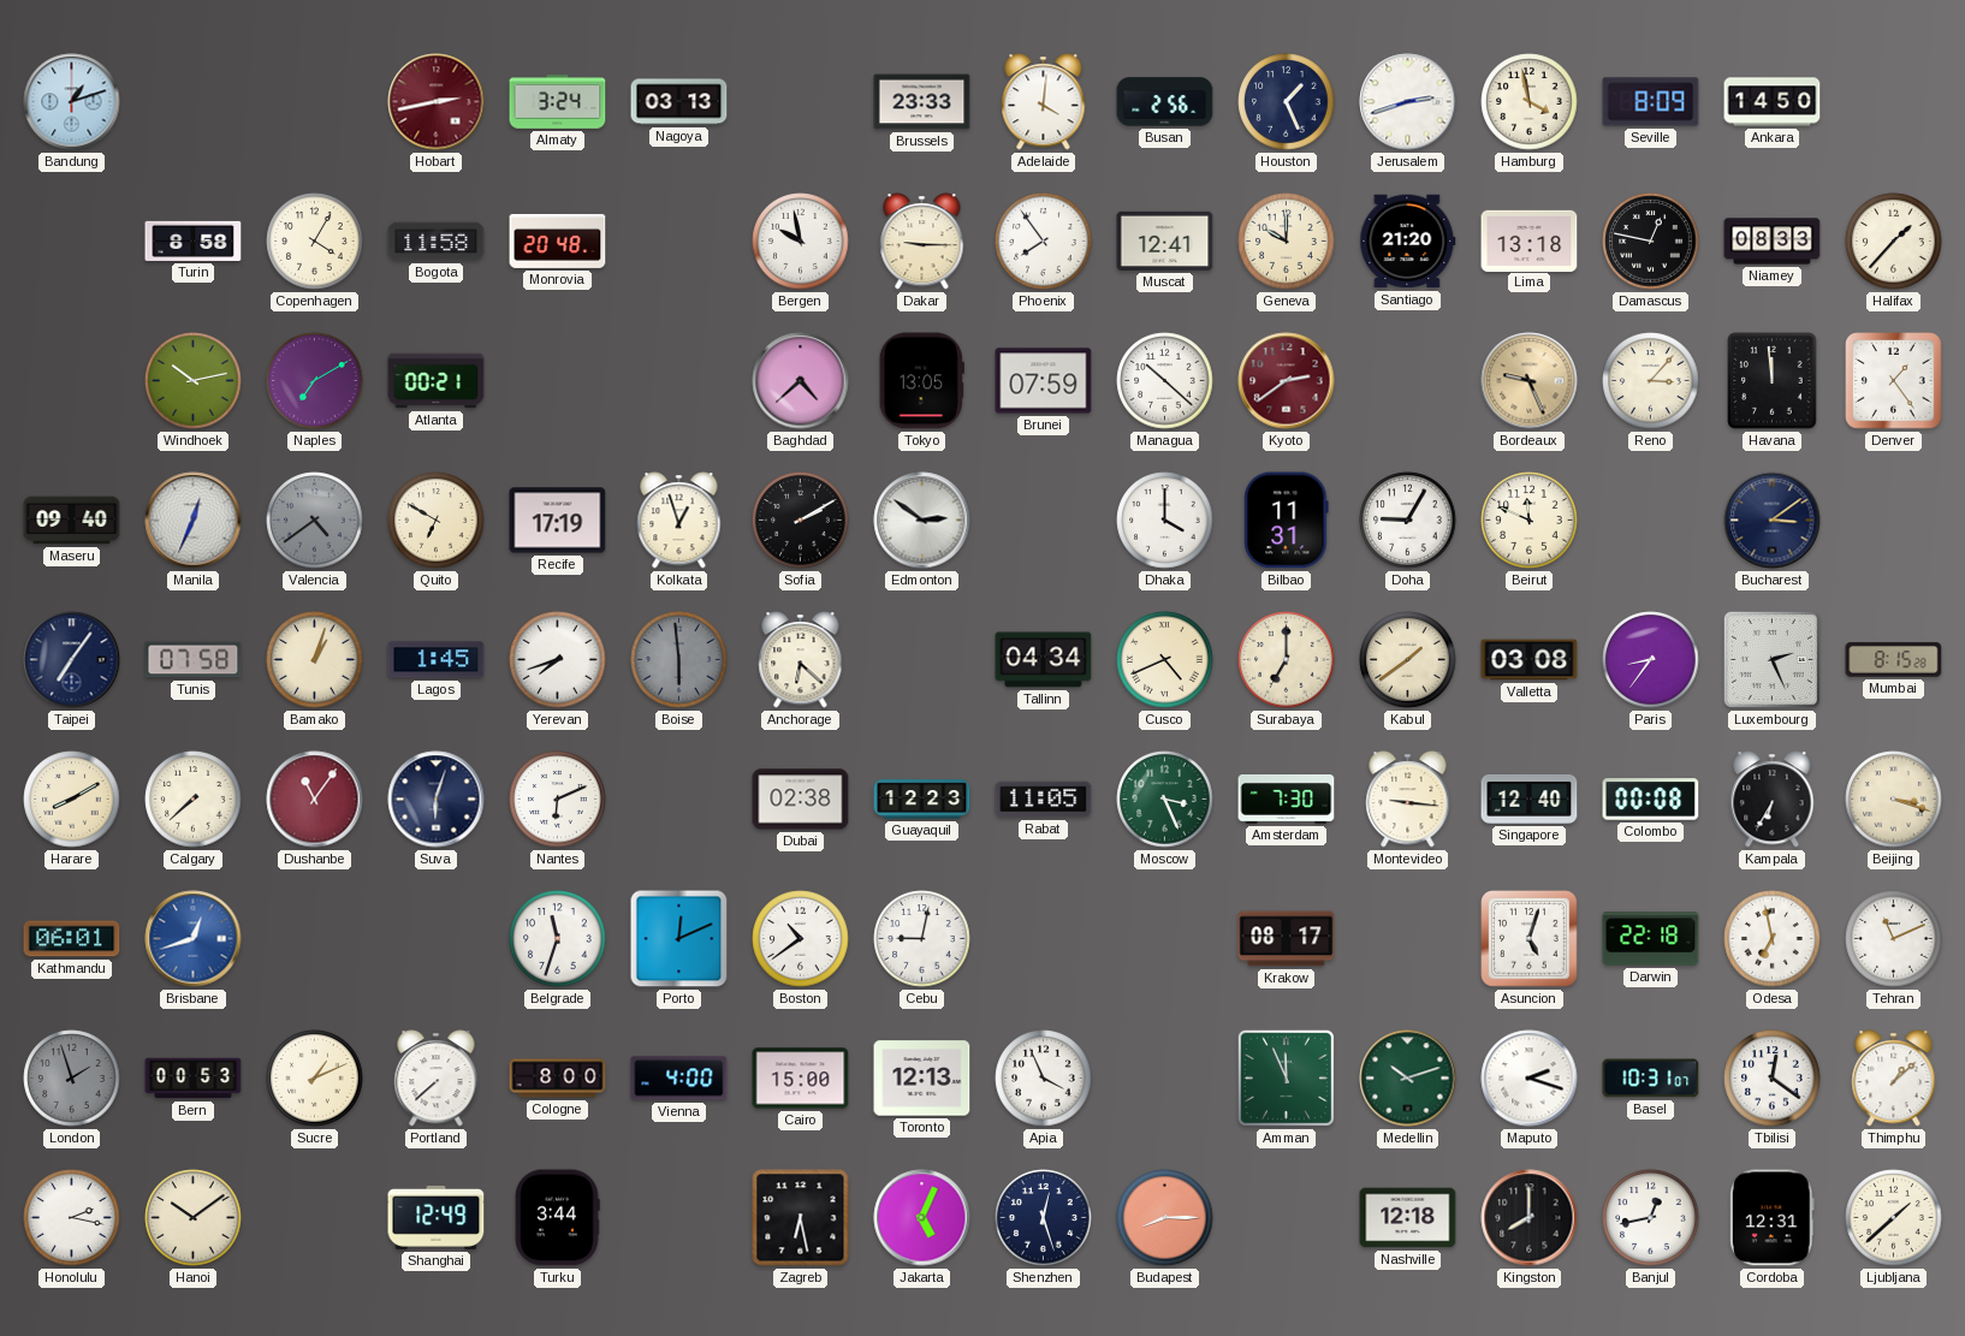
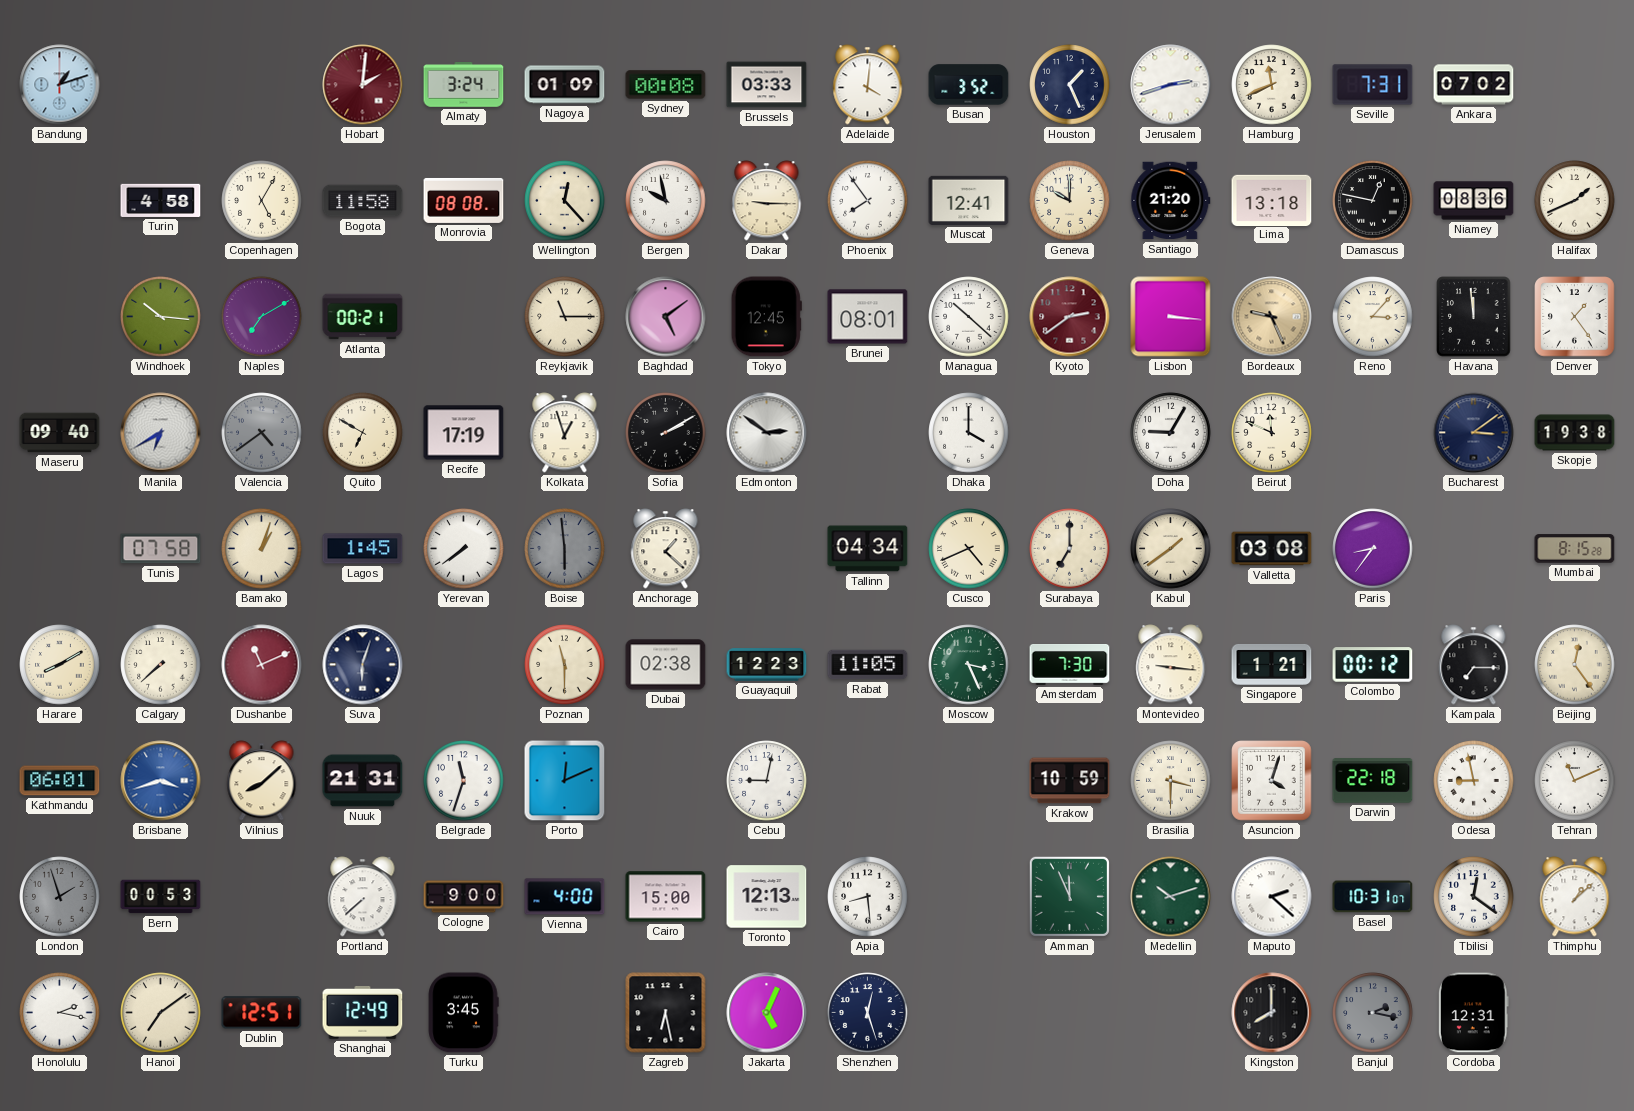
Hobart: 2:43 -> 2:01 (363, 85)
Nagoya: 03:13 -> 01:09 (565, 85)
Sydney: none -> 00:08 (666, 85)
Brussels: 23:33 -> 03:33 (767, 85)
Busan: 2:56 -> 3:52 (969, 85)
Hamburg: 3:58 -> 11:41 (1272, 85)
Seville: 8:09 -> 7:31 (1373, 85)
Ankara: 14:50 -> 07:02 (1474, 85)
Turin: 8:58 -> 4:58 (161, 200)
Copenhagen: 4:05 -> 5:05 (262, 201)
Monrovia: 20:48 -> 08:08 (464, 200)
Wellington: none -> 12:23 (565, 201)
Niamey: 08:33 -> 08:36 (1474, 201)
Halifax: 1:37 -> 1:41 (1575, 201)
Windhoek: 10:13 -> 10:16 (161, 317)
Reykjavik: none -> 11:15 (565, 317)
Baghdad: 4:38 -> 5:09 (666, 317)
Tokyo: 13:05 -> 12:45 (766, 317)
Brunei: 07:59 -> 08:01 (868, 317)
Lisbon: none -> 3:16 (1171, 317)
Manila: 12:34 -> 6:40 (161, 433)
Bilbao: 11:31 -> none (1287, 521)
Skopje: none -> 19:38 (1575, 433)
Taipei: 7:06 -> none (72, 660)
Yerevan: 7:42 -> 7:39 (464, 549)
Anchorage: 6:22 -> 1:22 (666, 549)
Luxembourg: 2:26 -> none (1771, 659)
Dushanbe: 11:06 -> 11:11 (262, 665)
Nantes: 6:11 -> none (558, 800)
Poznan: none -> 11:30 (565, 665)
Singapore: 12:40 -> 1:21 (1272, 664)
Colombo: 00:08 -> 00:12 (1373, 665)
Kampala: 6:35 -> 7:15 (1474, 665)
Beijing: 3:18 -> 12:24 (1575, 665)
Brisbane: 12:42 -> 3:42 (161, 781)
Vilnius: none -> 8:08 (262, 781)
Nuuk: none -> 21:31 (363, 781)
Boston: 10:39 -> none (801, 939)
Krakow: 08:17 -> 10:59 (1070, 781)
Brasilia: none -> 3:30 (1171, 781)
Asuncion: 5:03 -> 4:03 (1272, 781)
Odesa: 6:58 -> 8:58 (1474, 781)
Sucre: 1:11 -> none (315, 1079)
Cologne: 8:00 -> 9:00 (464, 897)
Apia: 3:56 -> 8:29 (868, 897)
Maputo: 2:18 -> 2:22 (1272, 897)
Hanoi: 10:09 -> 7:09 (161, 1013)
Dublin: none -> 12:51 (262, 1013)
Turku: 3:44 -> 3:45 (463, 1013)
Budapest: 8:15 -> none (1165, 1218)
Nashville: 12:18 -> none (1408, 1218)
Banjul: 12:43 -> 2:17 (1373, 1013)
Banjul dial: white -> grey (1373, 1013)
Ljubljana: 1:38 -> none (1894, 1218)
